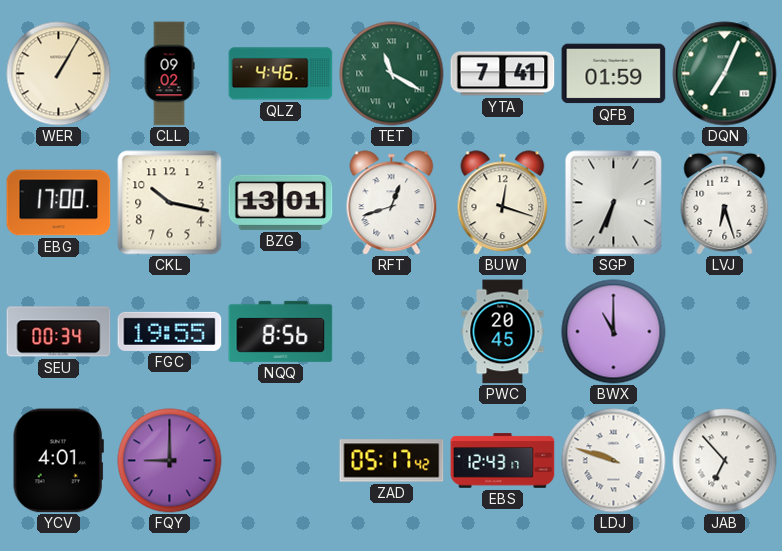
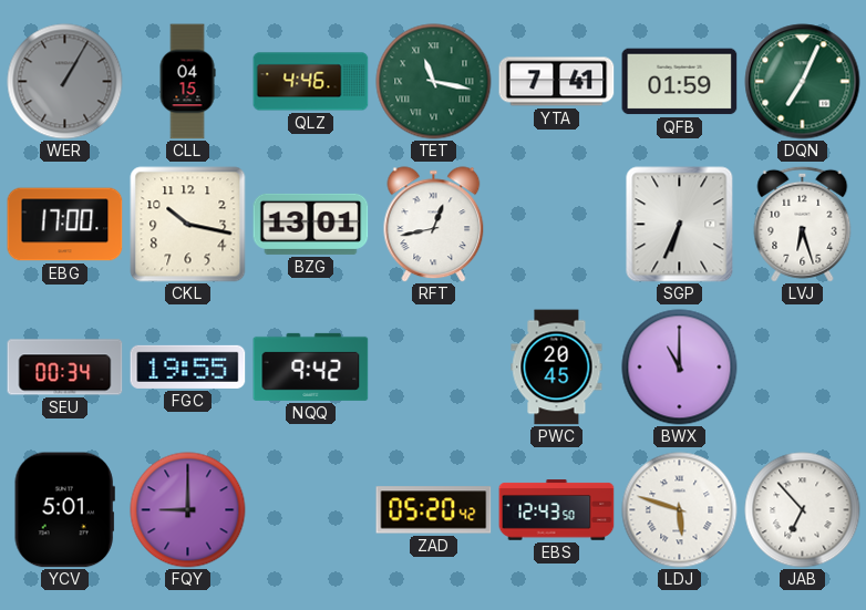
WER dial: cream -> grey (65, 82)
CLL: 09:02 -> 04:15 (187, 82)
TET: 11:20 -> 11:17 (434, 82)
RFT: 12:42 -> 12:43 (434, 225)
BUW: 12:18 -> none (503, 203)
NQQ: 8:56 -> 9:42 (311, 366)
YCV: 4:01 -> 5:01 (64, 510)
ZAD: 05:17 -> 05:20 (434, 510)
EBS: 12:43:17 -> 12:43:50 (557, 510)
LDJ: 9:48 -> 5:48 (680, 510)
